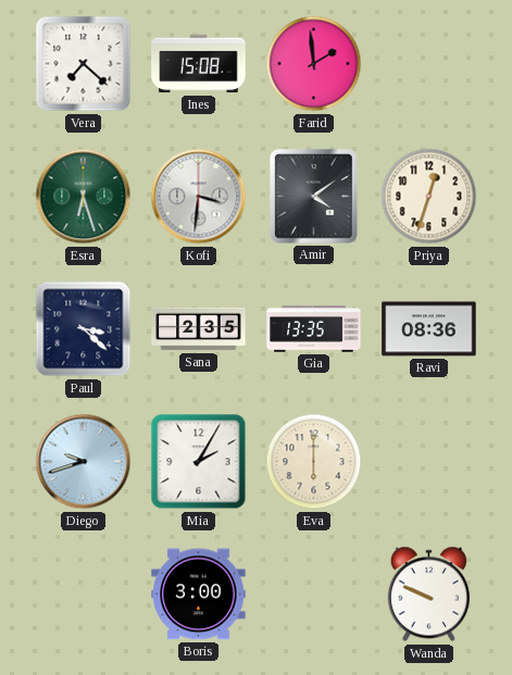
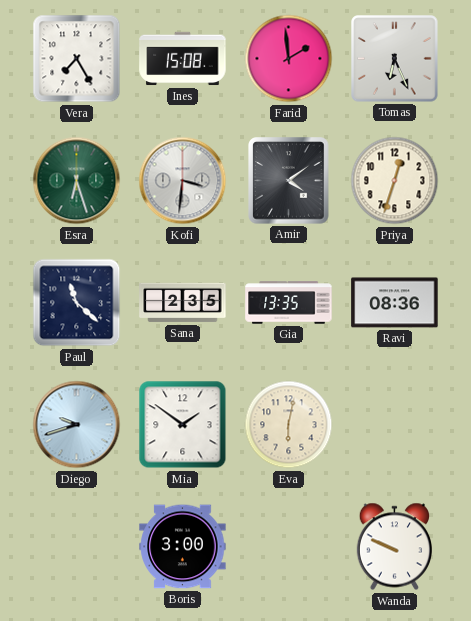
Vera: 7:22 -> 7:25 (77, 59)
Tomas: none -> 6:26 (395, 59)
Paul: 3:22 -> 11:22 (77, 303)
Mia: 2:05 -> 1:51 (183, 425)
Eva: 6:00 -> 6:02 (289, 425)
